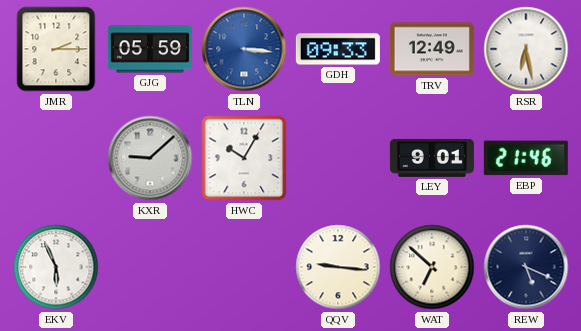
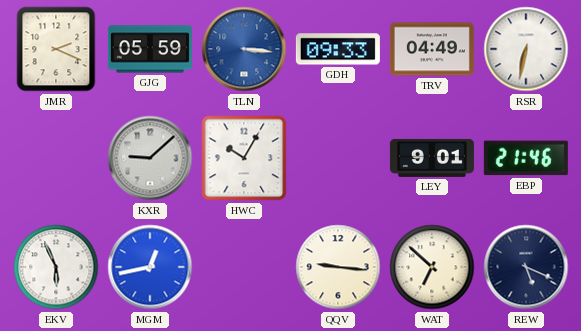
JMR: 2:15 -> 2:19 (56, 49)
TRV: 12:49 -> 04:49 (432, 49)
RSR: 6:28 -> 6:32 (526, 49)
MGM: none -> 12:43 (150, 267)
